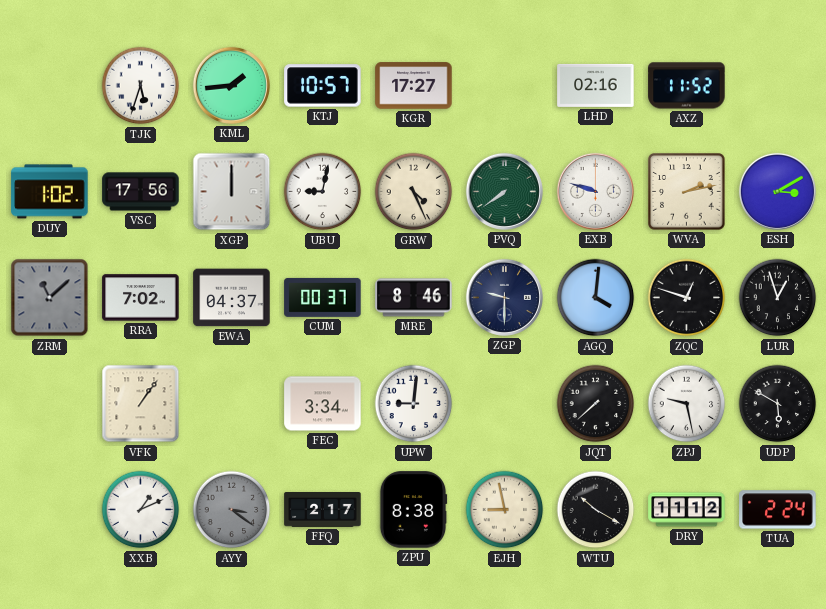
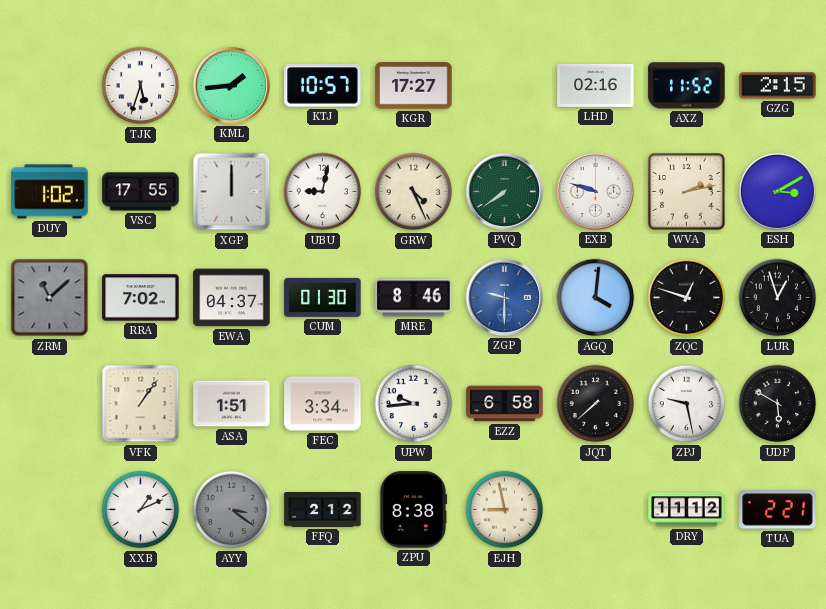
GZG: none -> 2:15 (778, 86)
VSC: 17:56 -> 17:55 (141, 192)
CUM: 00:37 -> 01:30 (323, 297)
ZGP dial: navy -> blue (504, 297)
ASA: none -> 1:51 (232, 404)
UPW: 9:01 -> 9:44 (414, 404)
EZZ: none -> 6:58 (505, 404)
FFQ: 2:17 -> 2:12 (323, 510)
WTU: 10:20 -> none (596, 510)
TUA: 2:24 -> 2:21 (778, 510)
